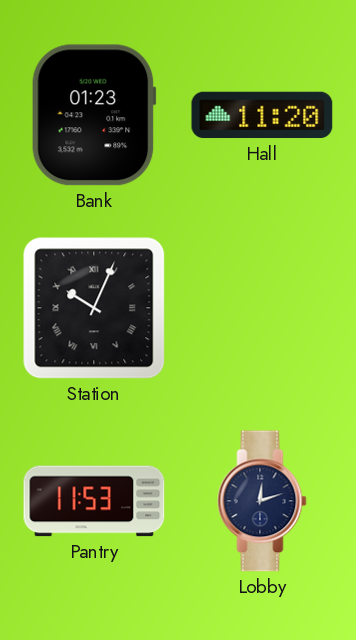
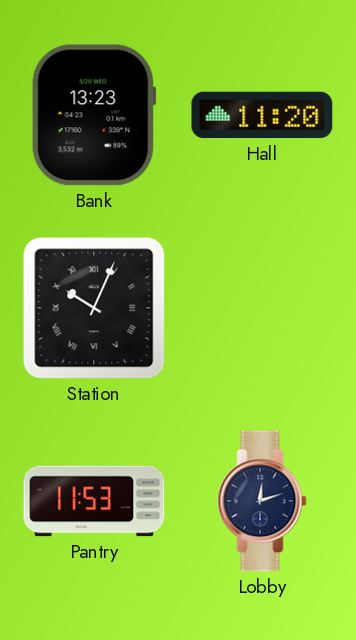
Bank: 01:23 -> 13:23 (94, 115)
